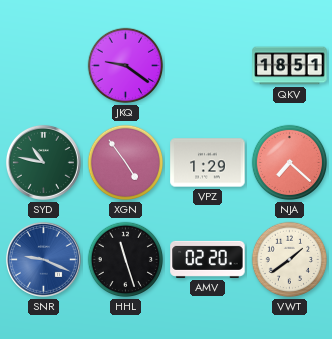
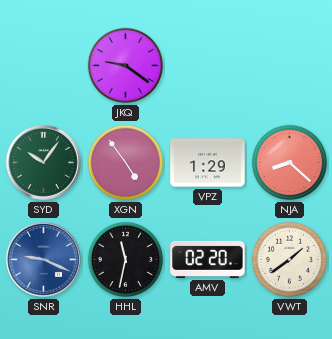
QKV: 18:51 -> none (290, 66)
SYD: 10:47 -> 10:06 (43, 162)
NJA: 7:22 -> 8:22 (290, 163)
HHL: 11:27 -> 11:32 (126, 260)
